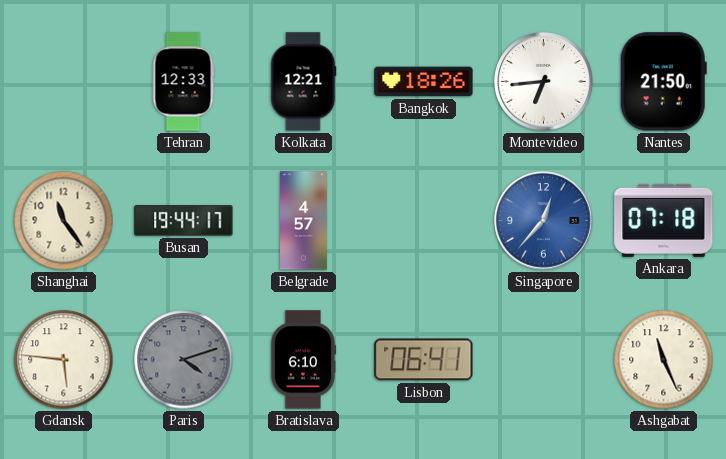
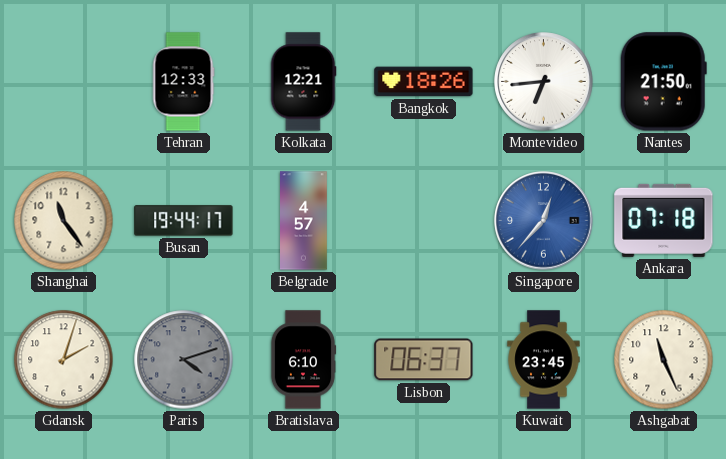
Gdansk: 5:46 -> 2:03 (64, 360)
Lisbon: 06:41 -> 06:37 (424, 360)
Kuwait: none -> 23:45 (544, 360)
